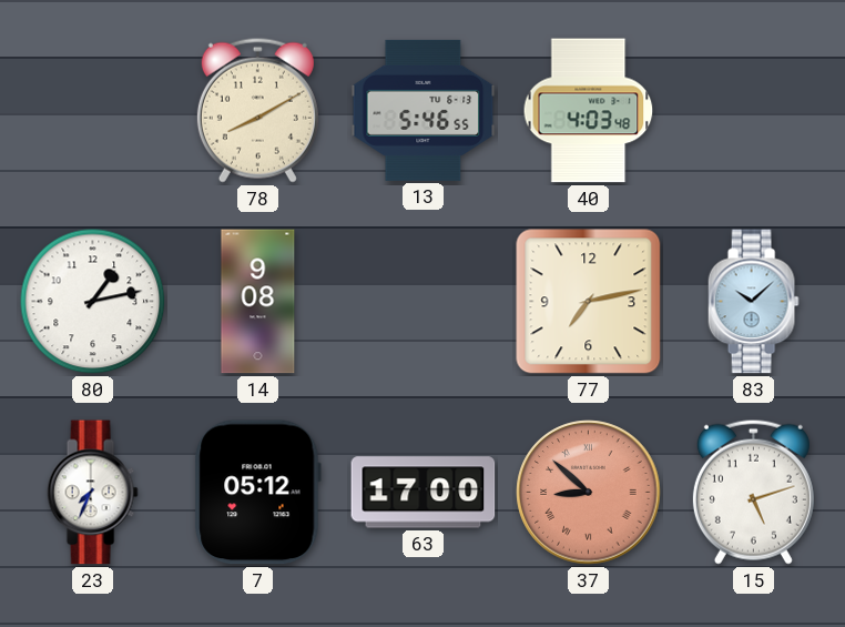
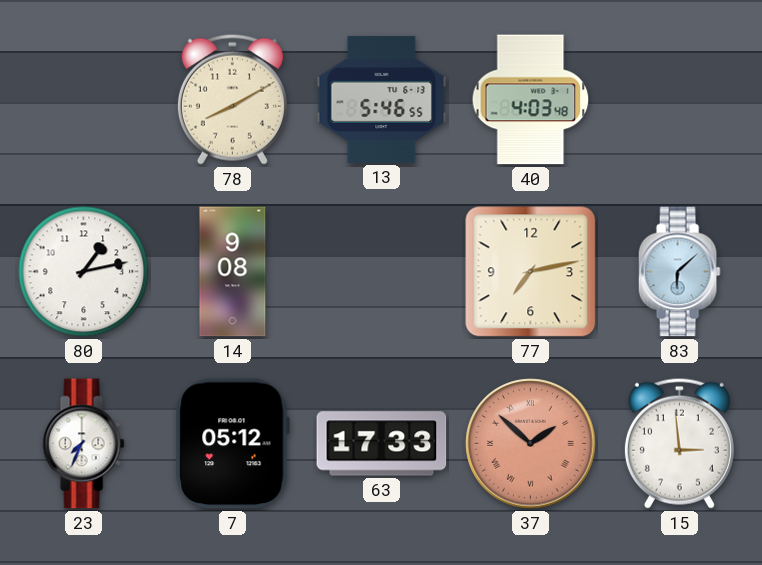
83: 10:08 -> 6:08 (679, 272)
63: 17:00 -> 17:33 (382, 444)
37: 8:52 -> 1:52 (531, 444)
15: 5:12 -> 2:59 (679, 443)
